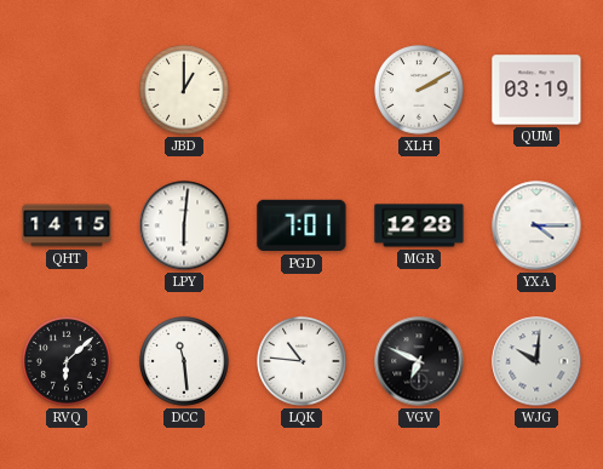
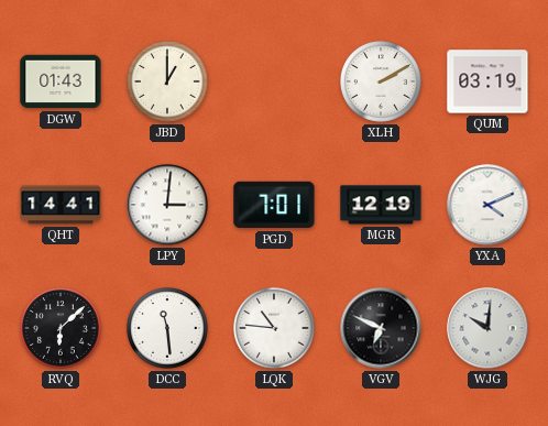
DGW: none -> 01:43 (61, 81)
QHT: 14:15 -> 14:41 (61, 205)
LPY: 6:01 -> 3:01 (167, 205)
MGR: 12:28 -> 12:19 (381, 205)
YXA: 4:15 -> 4:11 (487, 205)
